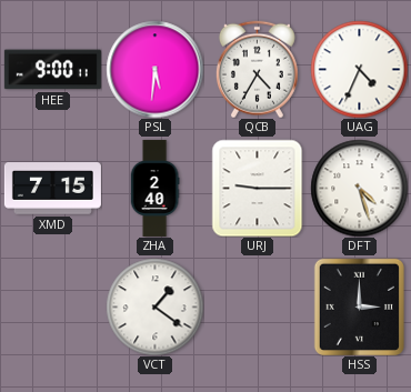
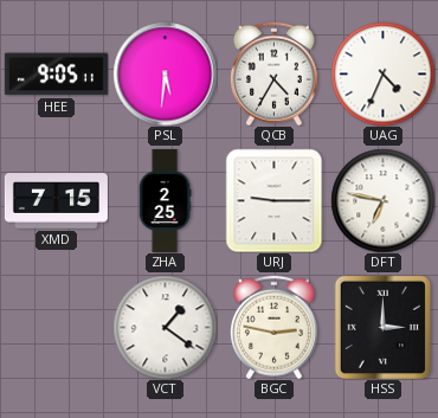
HEE: 9:00 -> 9:05 (56, 75)
ZHA: 2:40 -> 2:25 (165, 200)
DFT: 4:27 -> 6:47 (382, 200)
BGC: none -> 2:47 (273, 327)
